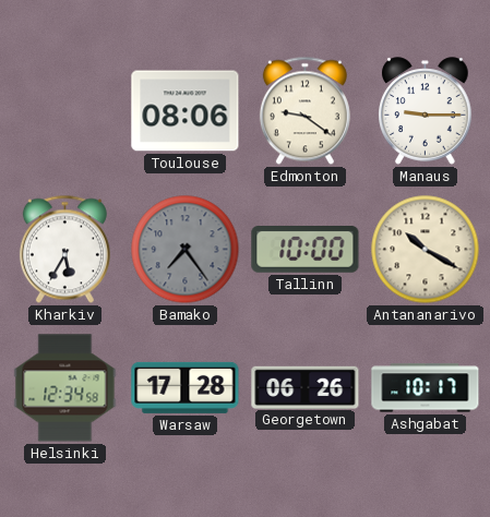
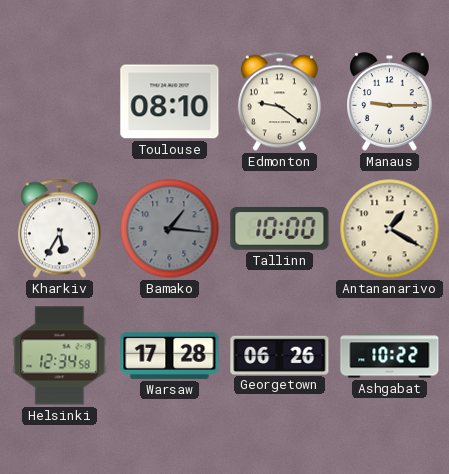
Toulouse: 08:06 -> 08:10 (170, 102)
Bamako: 7:24 -> 1:16 (170, 229)
Antananarivo: 10:20 -> 1:20 (390, 229)
Ashgabat: 10:17 -> 10:22 (390, 356)
